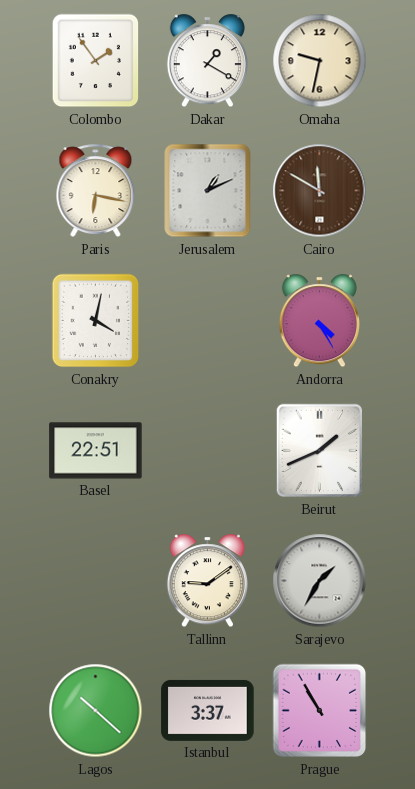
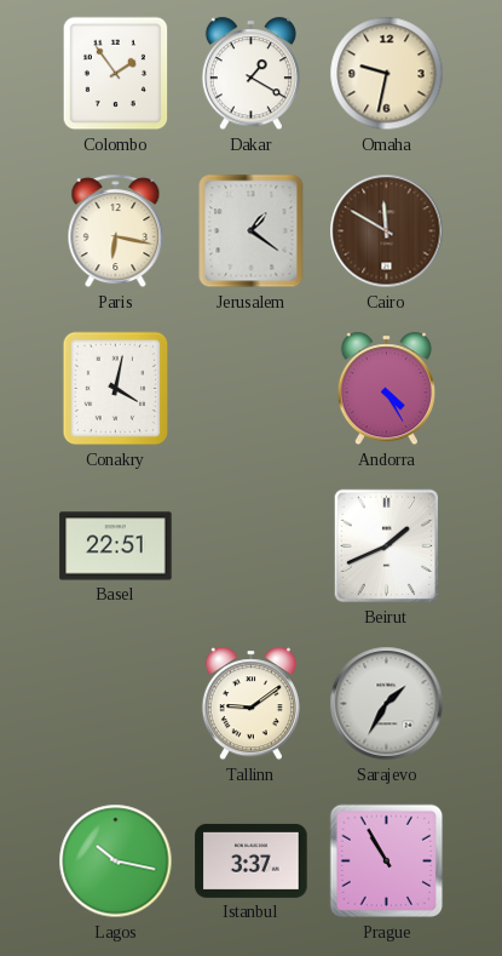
Jerusalem: 1:11 -> 1:21 (252, 231)
Lagos: 10:22 -> 10:17 (116, 861)
